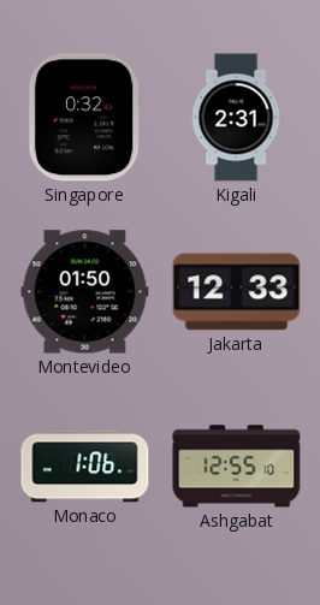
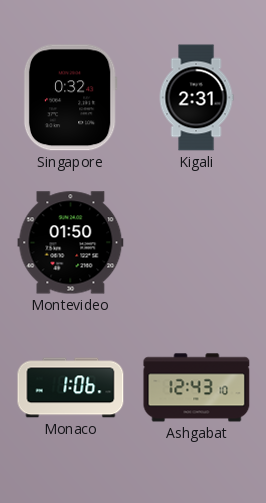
Jakarta: 12:33 -> none (237, 292)
Ashgabat: 12:55 -> 12:43 (197, 388)
